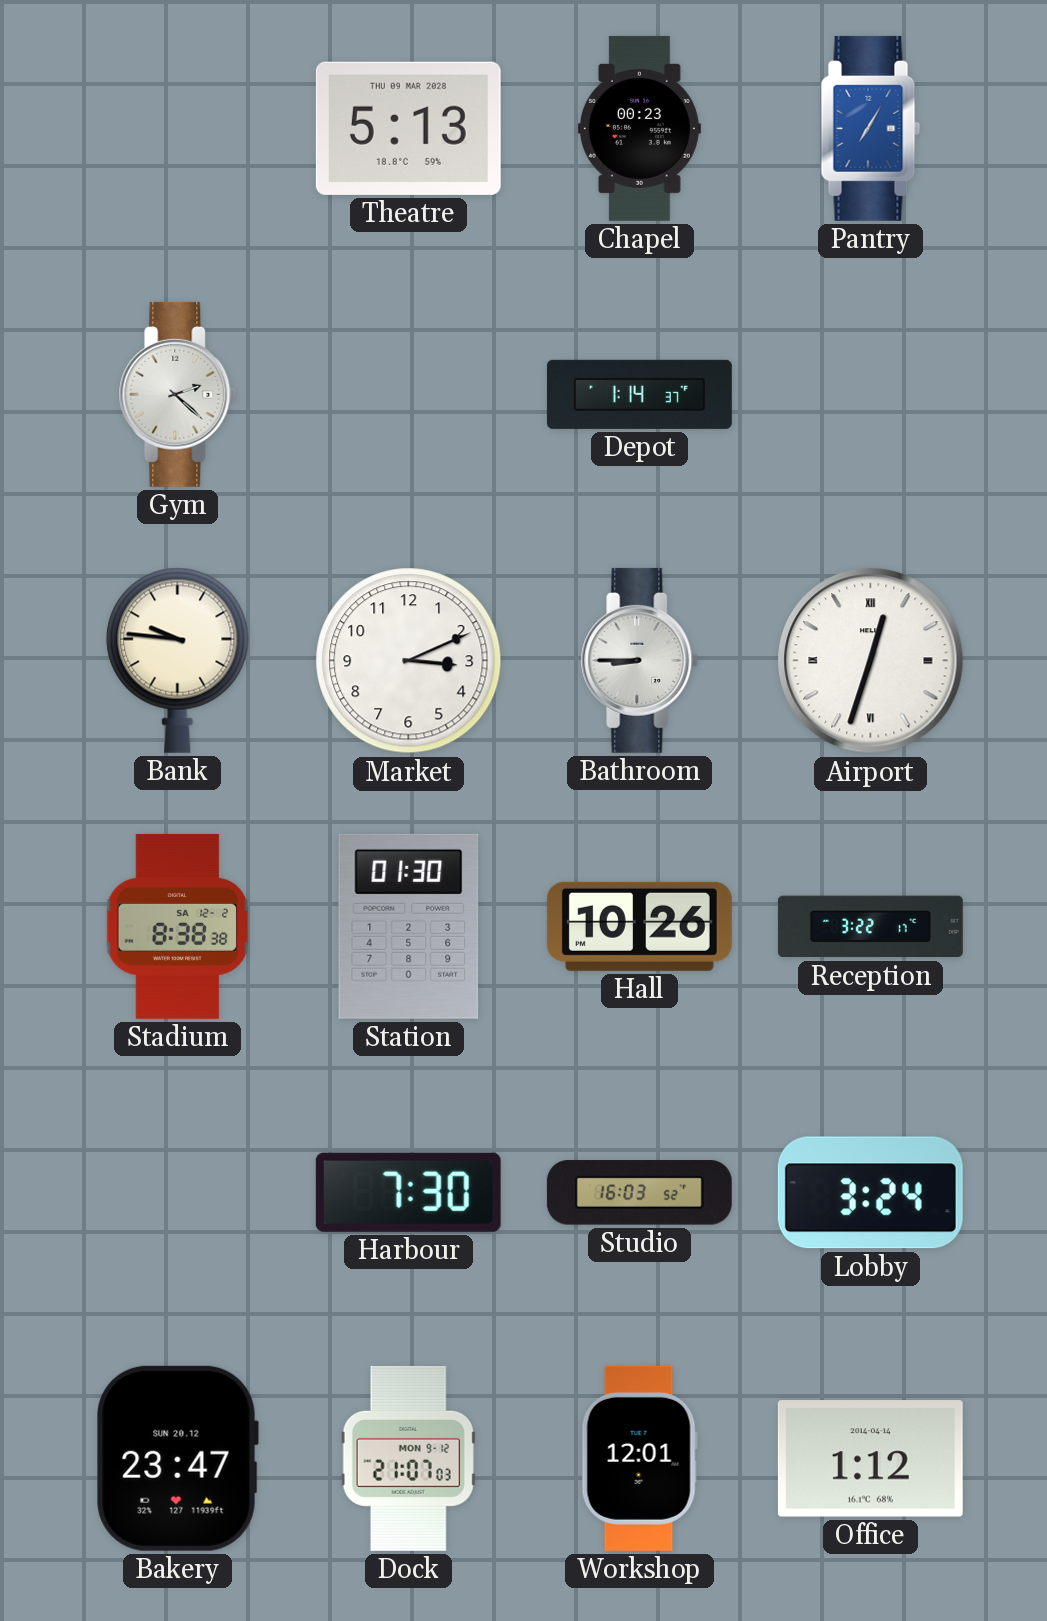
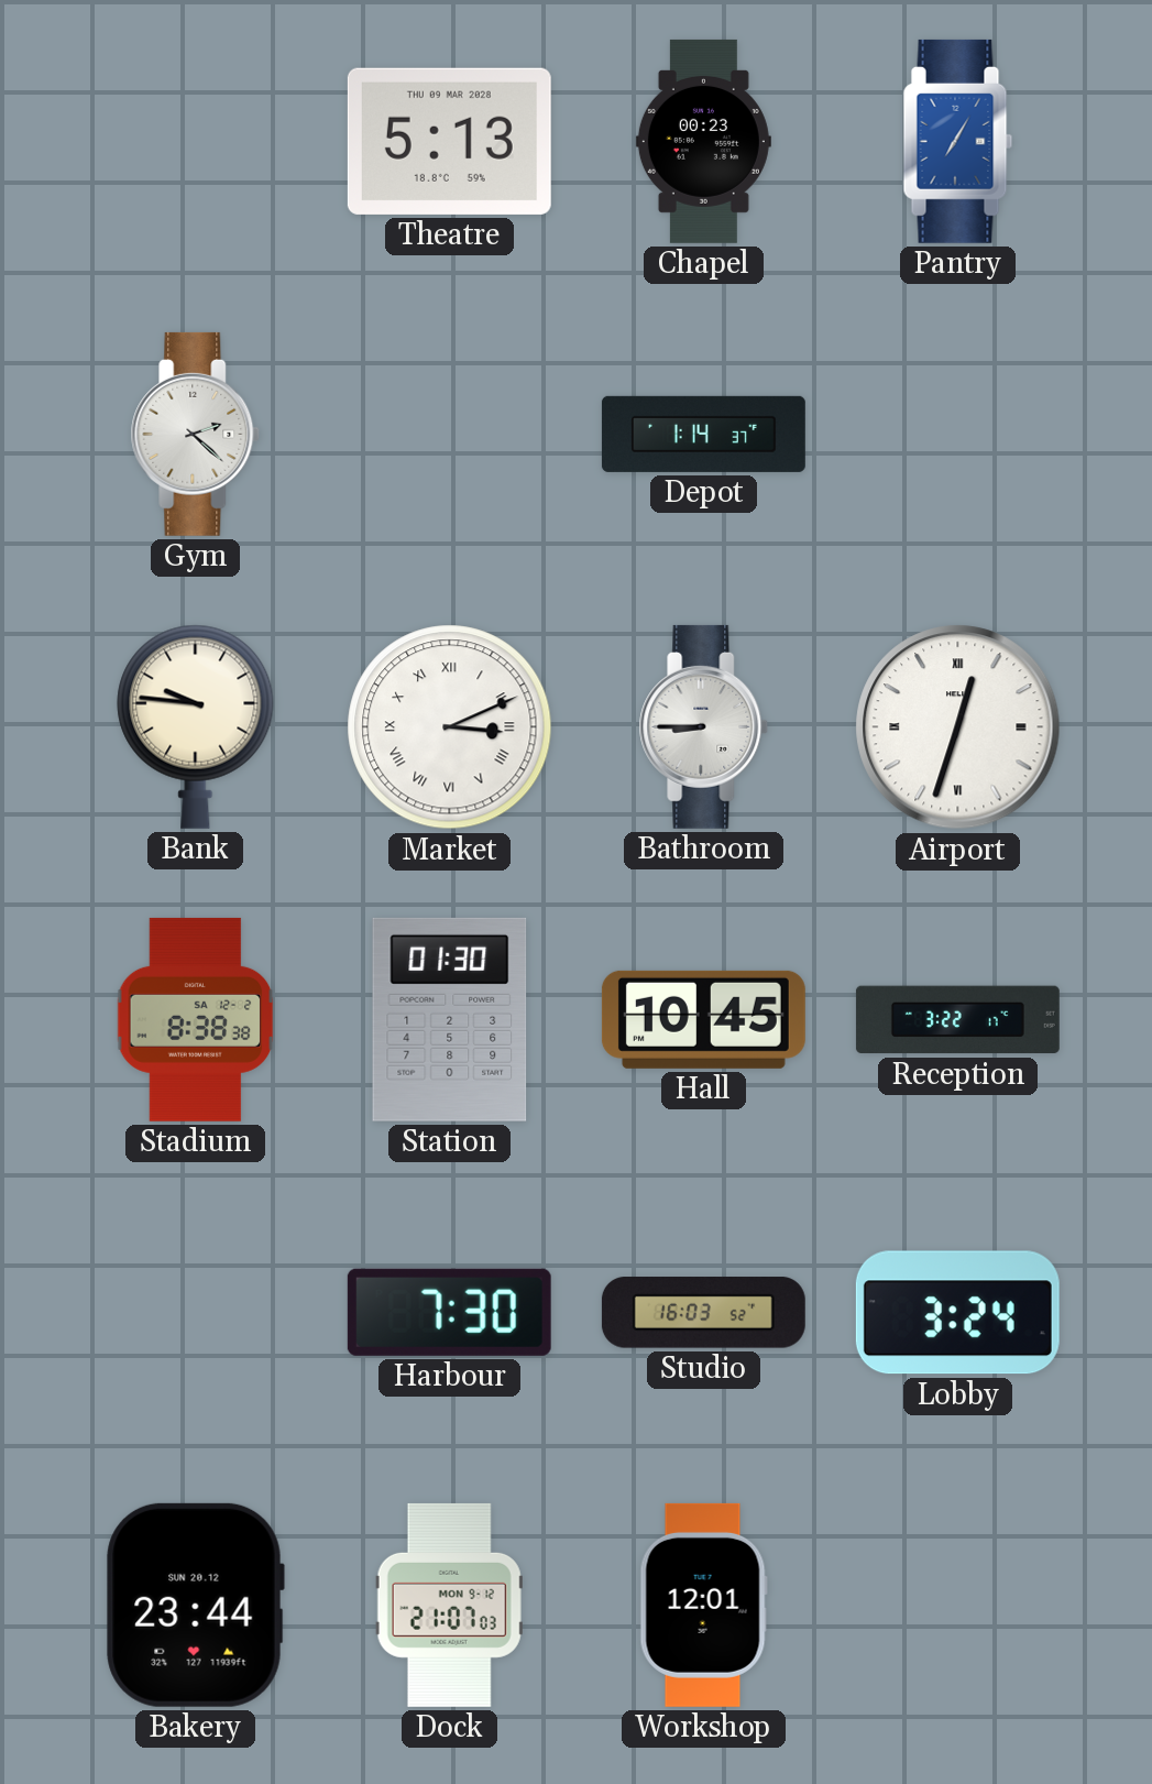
Market numerals: Arabic -> Roman (450, 727)
Hall: 10:26 -> 10:45 (703, 1019)
Bakery: 23:47 -> 23:44 (195, 1605)
Office: 1:12 -> none (870, 1459)
